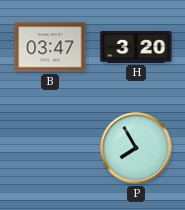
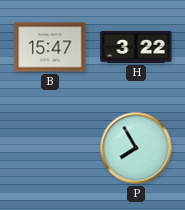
B: 03:47 -> 15:47 (50, 47)
H: 3:20 -> 3:22 (136, 47)
